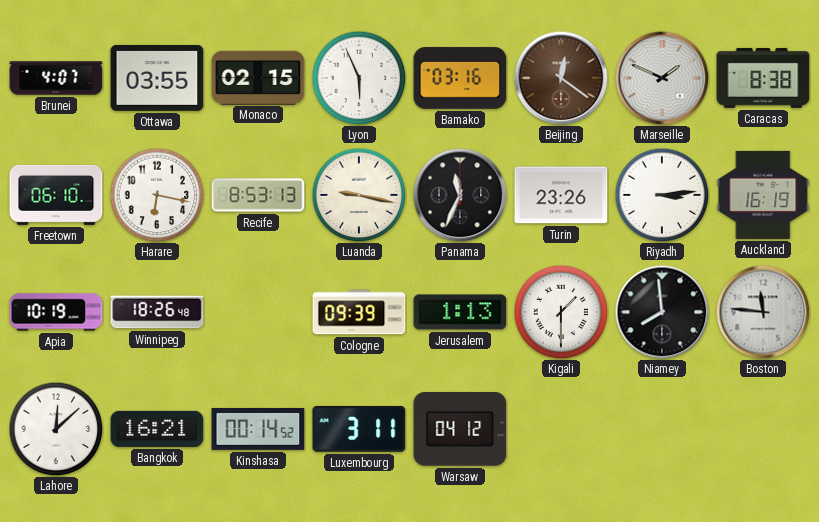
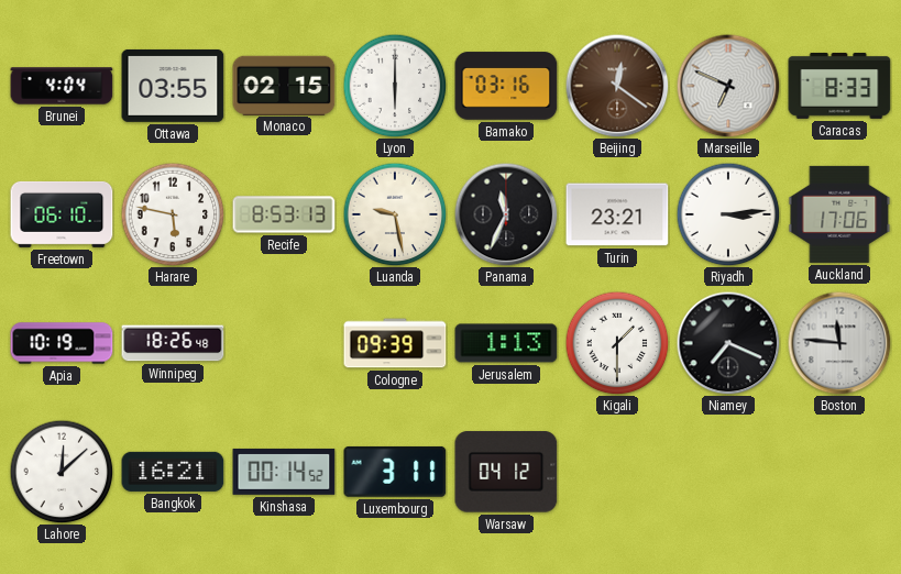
Brunei: 4:07 -> 4:04 (62, 86)
Lyon: 5:56 -> 6:00 (395, 86)
Marseille: 1:49 -> 6:49 (728, 86)
Caracas: 8:38 -> 8:33 (839, 86)
Harare: 6:17 -> 5:47 (173, 214)
Luanda: 9:17 -> 9:28 (395, 214)
Turin: 23:26 -> 23:21 (617, 214)
Auckland: 16:19 -> 17:06 (839, 214)
Niamey: 7:59 -> 7:19 (728, 343)
